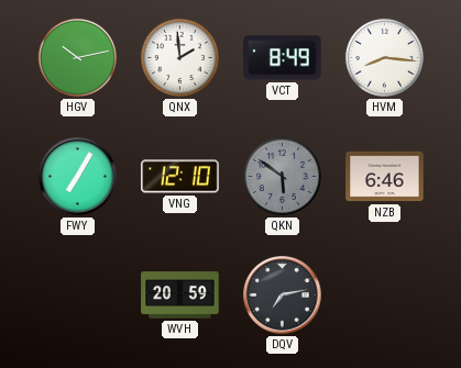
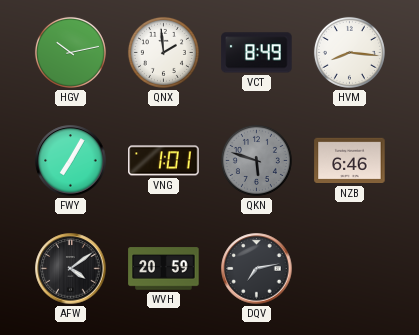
VNG: 12:10 -> 1:01 (164, 161)
QKN: 5:51 -> 5:48 (256, 160)
AFW: none -> 4:09 (71, 269)
